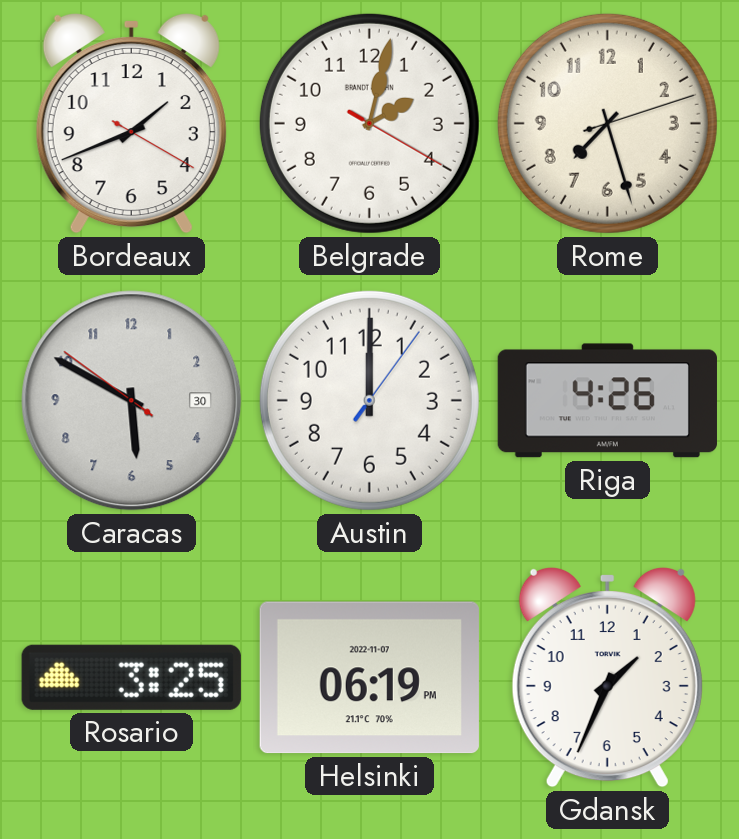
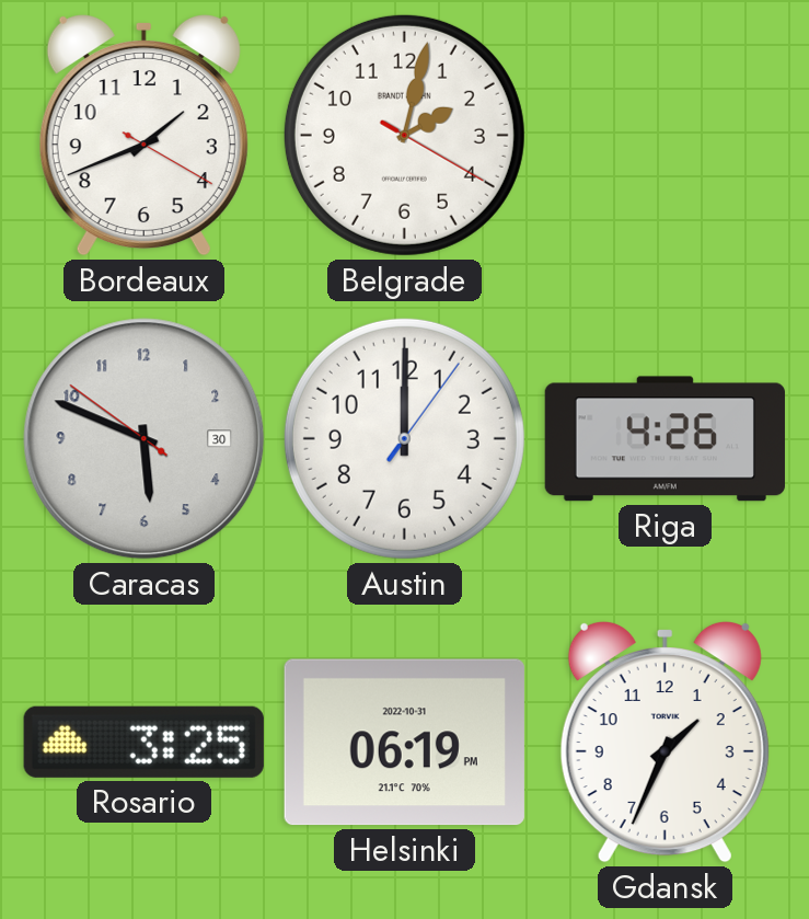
Rome: 7:27 -> none (607, 123)
Caracas: 5:49 -> 5:48 (145, 439)
Helsinki date: 2022-11-07 -> 2022-10-31 (404, 743)
